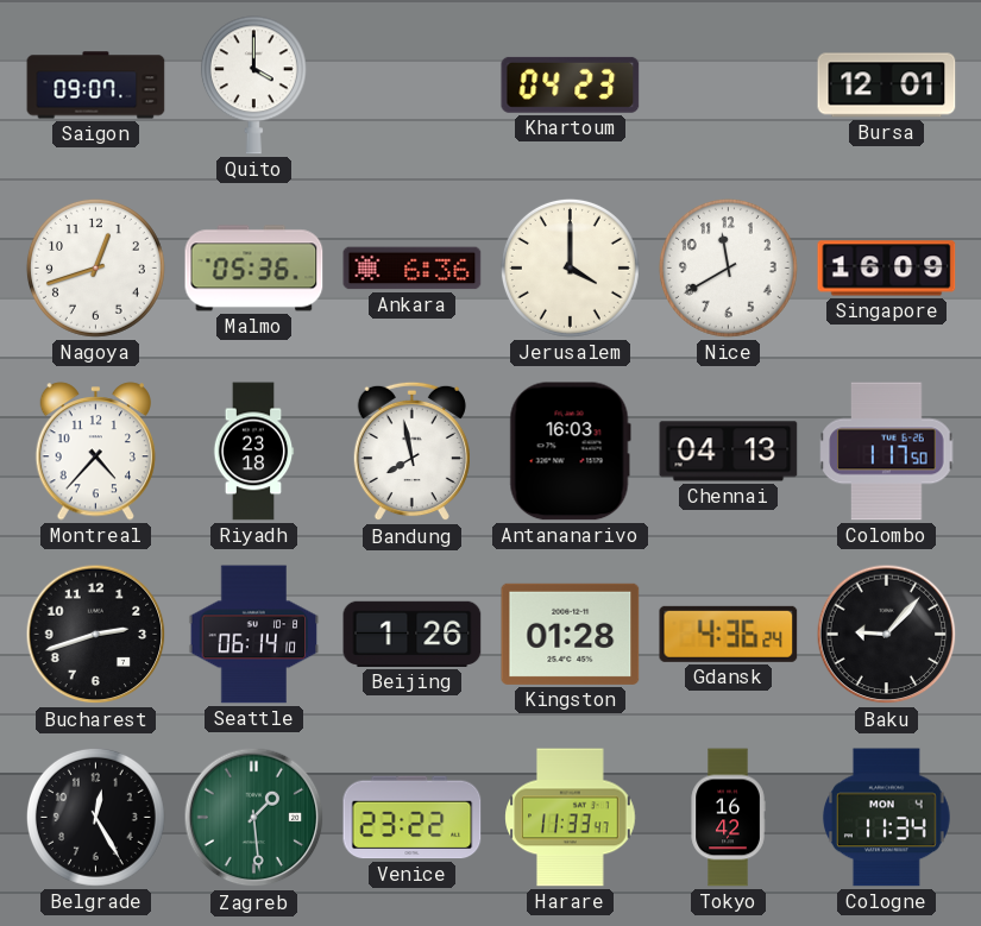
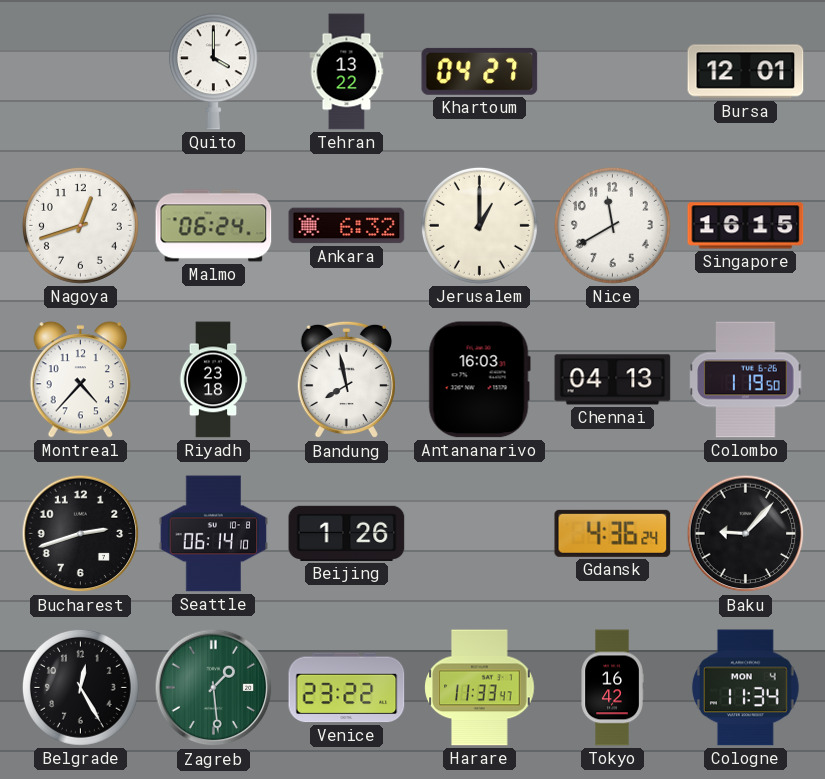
Saigon: 09:07 -> none (96, 86)
Tehran: none -> 13:22 (347, 72)
Khartoum: 04:23 -> 04:27 (480, 71)
Malmo: 05:36 -> 06:24 (214, 226)
Ankara: 6:36 -> 6:32 (347, 226)
Jerusalem: 4:00 -> 1:00 (479, 225)
Singapore: 16:09 -> 16:15 (746, 226)
Colombo: 1:17 -> 1:19 (746, 380)
Kingston: 01:28 -> none (571, 634)
